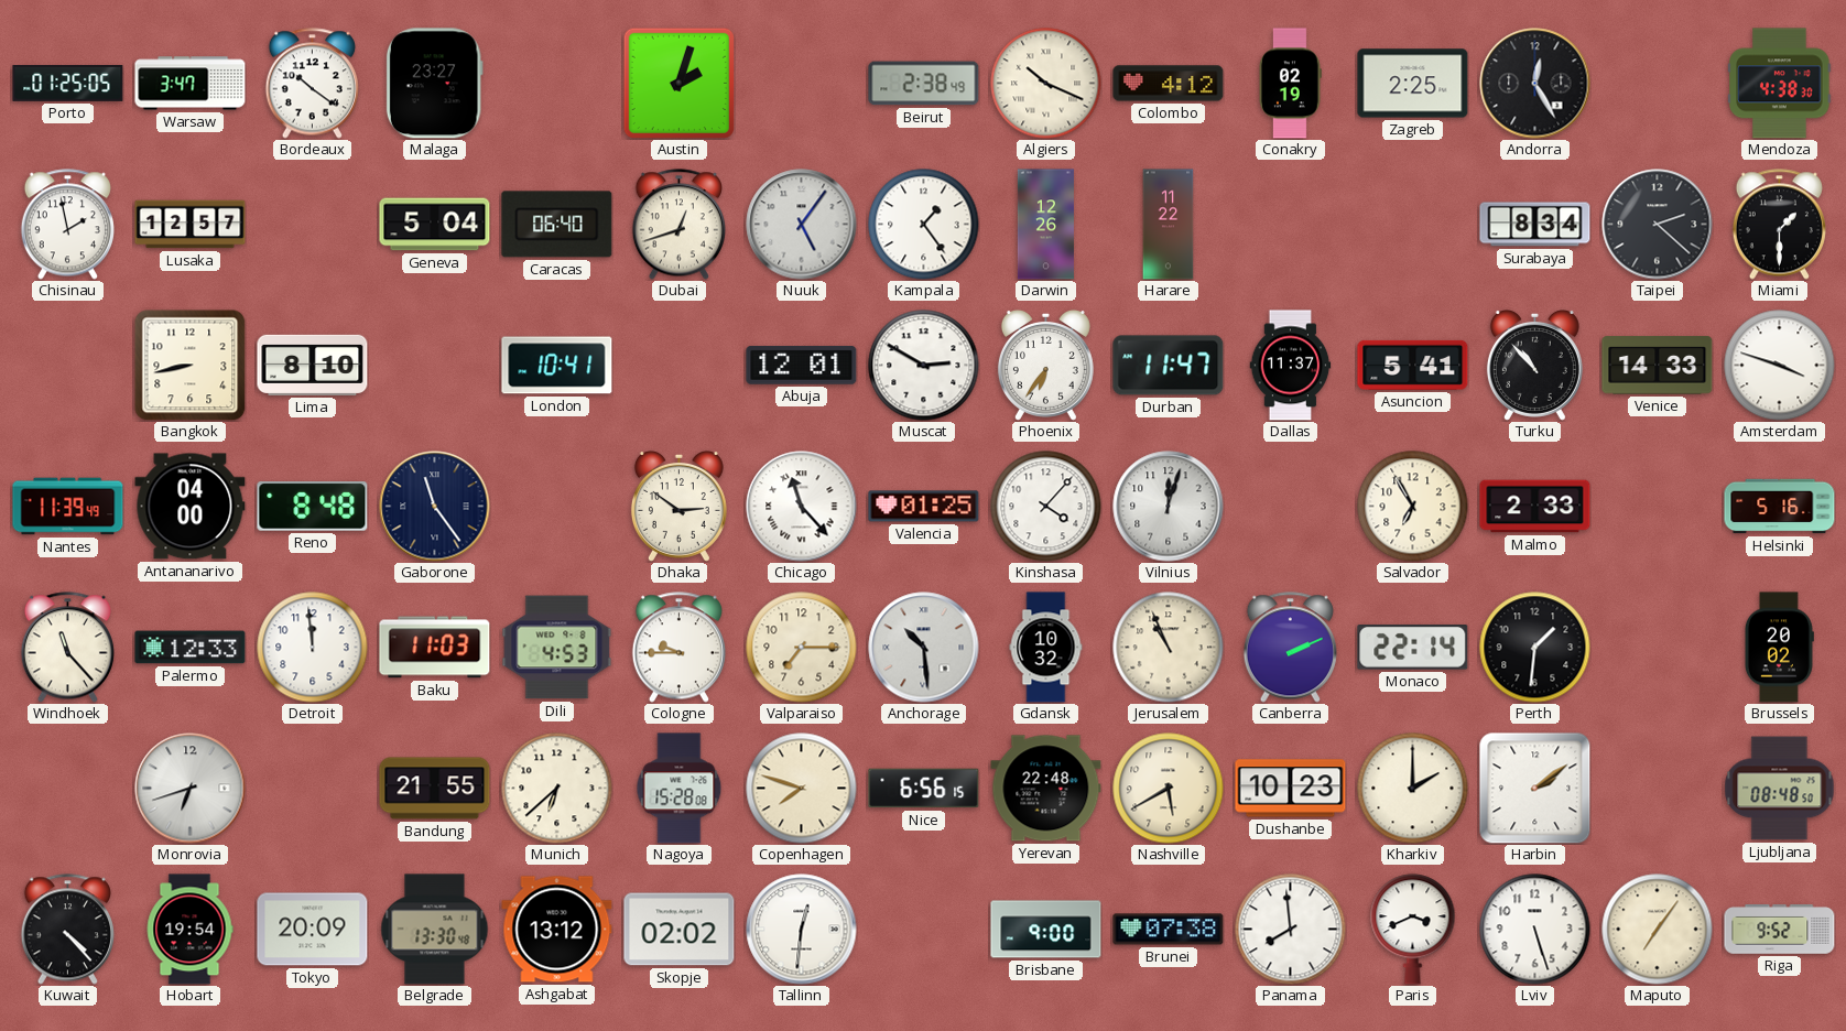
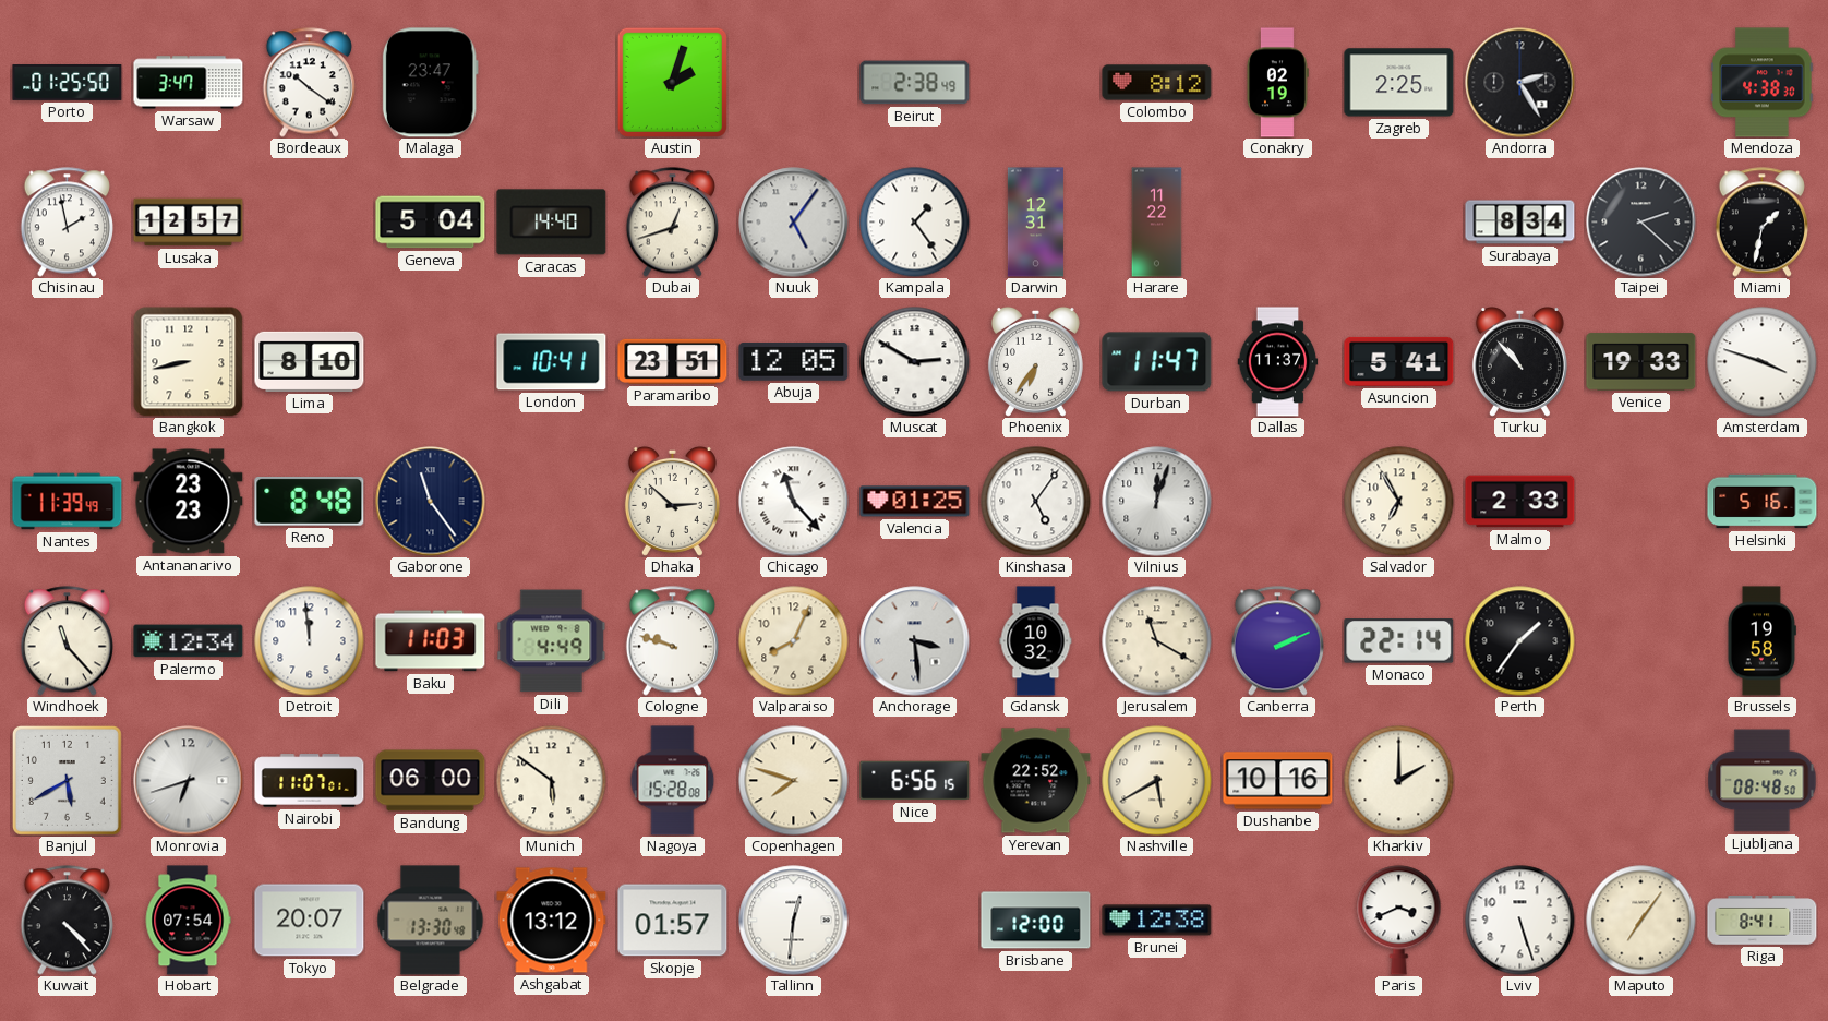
Porto: 01:25:05 -> 01:25:50 (68, 83)
Malaga: 23:27 -> 23:47 (430, 83)
Algiers: 10:19 -> none (1046, 84)
Colombo: 4:12 -> 8:12 (1157, 83)
Andorra: 12:25 -> 2:25 (1520, 83)
Caracas: 06:40 -> 14:40 (552, 223)
Darwin: 12:26 -> 12:31 (1035, 223)
Miami: 1:30 -> 1:32 (1761, 223)
Paramaribo: none -> 23:51 (673, 361)
Abuja: 12:01 -> 12:05 (794, 362)
Venice: 14:33 -> 19:33 (1641, 362)
Antananarivo: 04:00 -> 23:23 (189, 502)
Dhaka: 2:51 -> 2:52 (672, 501)
Kinshasa: 4:07 -> 5:06 (1036, 502)
Palermo: 12:33 -> 12:34 (189, 641)
Dili: 4:53 -> 4:49 (552, 641)
Cologne: 9:45 -> 9:48 (672, 641)
Valparaiso: 7:15 -> 8:04 (794, 641)
Anchorage: 10:29 -> 3:29 (915, 641)
Jerusalem: 10:56 -> 11:20 (1157, 641)
Perth: 1:31 -> 1:36 (1520, 641)
Brussels: 20:02 -> 19:58 (1761, 641)
Banjul: none -> 5:40 (67, 780)
Nairobi: none -> 11:07 (310, 781)
Bandung: 21:55 -> 06:00 (431, 781)
Munich: 6:38 -> 5:51 (552, 781)
Yerevan: 22:48 -> 22:52 (1036, 781)
Dushanbe: 10:23 -> 10:16 (1278, 781)
Harbin: 2:09 -> none (1534, 788)
Hobart: 19:54 -> 07:54 (188, 921)
Tokyo: 20:09 -> 20:07 (310, 921)
Skopje: 02:02 -> 01:57 (673, 921)
Brisbane: 9:00 -> 12:00 (1036, 921)
Brunei: 07:38 -> 12:38 (1157, 921)
Panama: 7:59 -> none (1291, 930)
Riga: 9:52 -> 8:41 (1763, 921)
